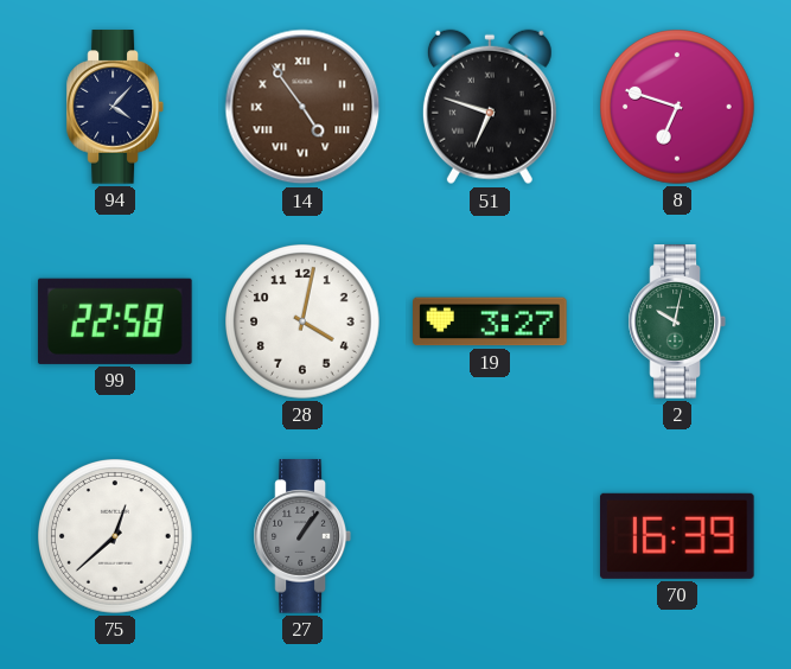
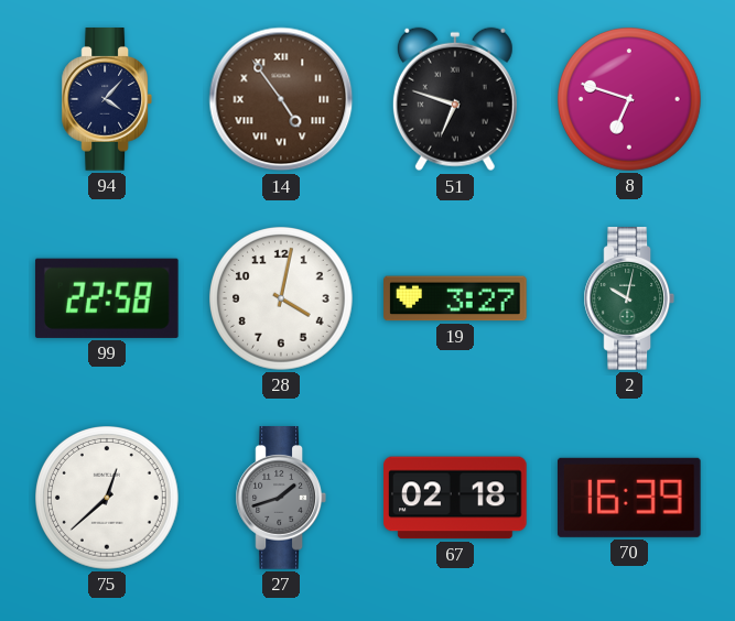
27: 1:06 -> 1:42 (280, 498)
67: none -> 02:18 (455, 498)
